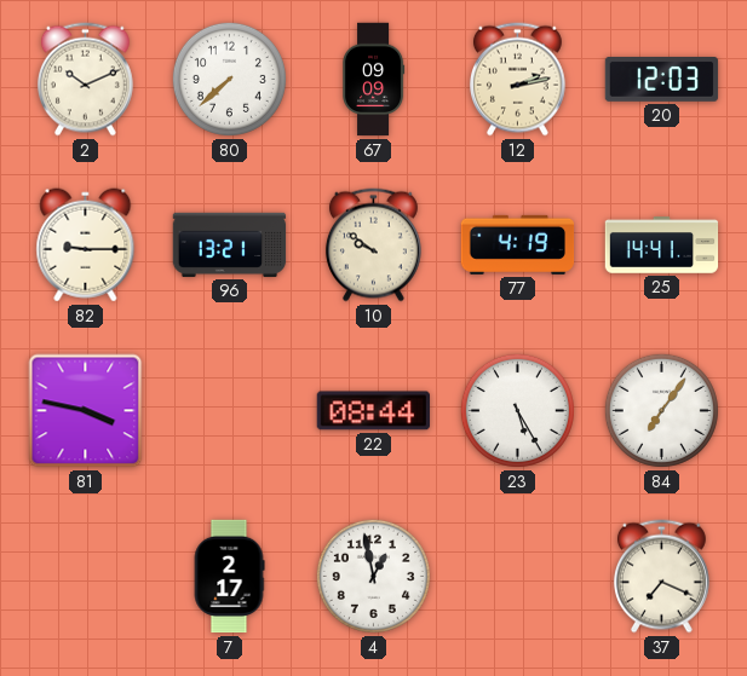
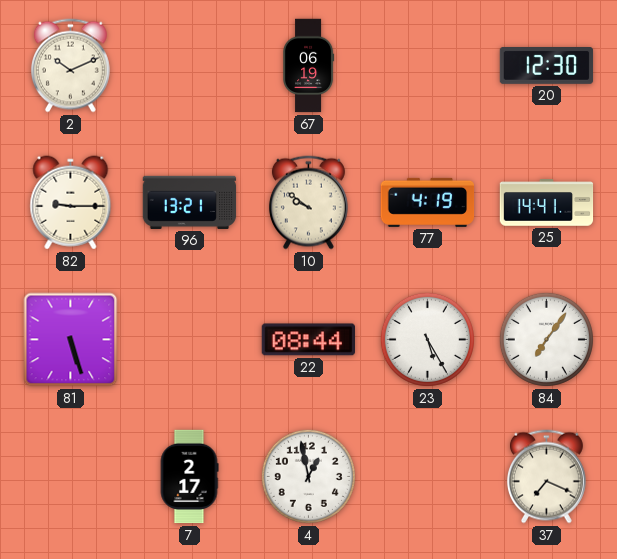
80: 7:38 -> none (229, 79)
67: 09:09 -> 06:19 (309, 66)
12: 2:13 -> none (517, 80)
20: 12:03 -> 12:30 (547, 66)
81: 3:47 -> 5:27 (71, 340)
